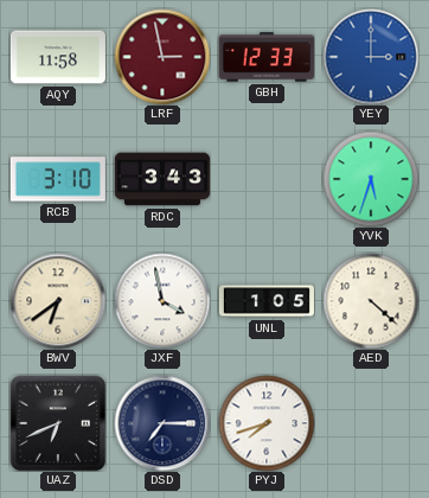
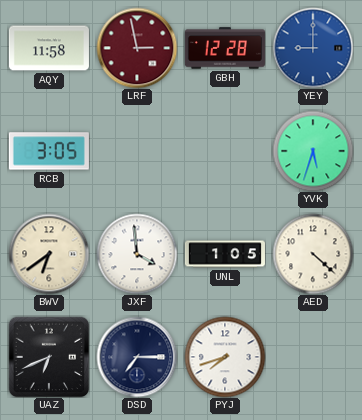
GBH: 12:33 -> 12:28 (225, 48)
YEY: 3:00 -> 9:00 (313, 48)
RCB: 3:10 -> 3:05 (49, 151)
RDC: 3:43 -> none (162, 179)
JXF: 3:58 -> 3:59 (137, 254)
